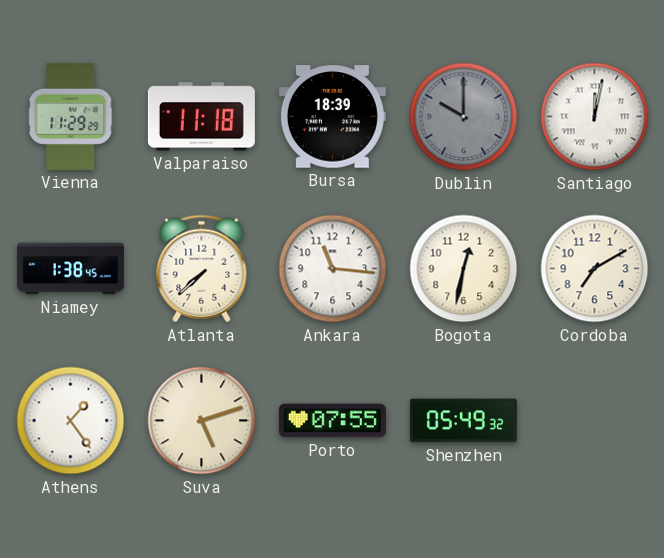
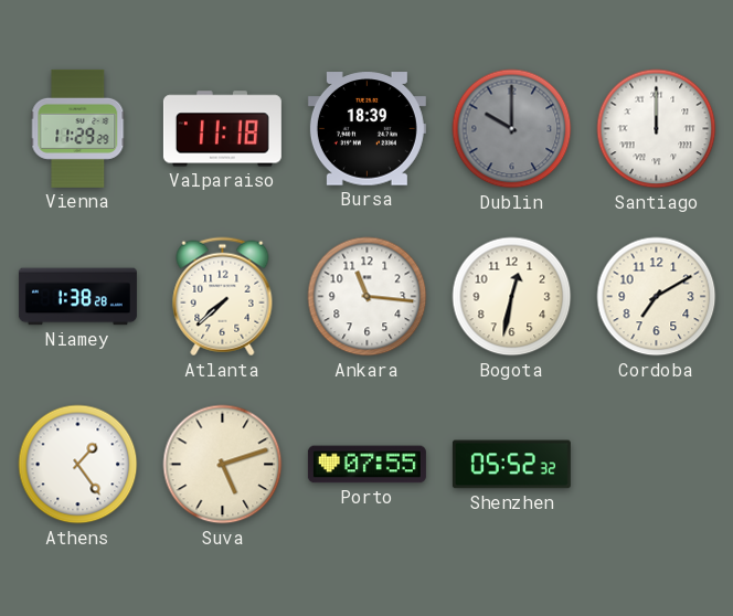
Santiago: 12:02 -> 12:00 (657, 129)
Niamey: 1:38:45 -> 1:38:28 (77, 297)
Shenzhen: 05:49 -> 05:52 (511, 465)
